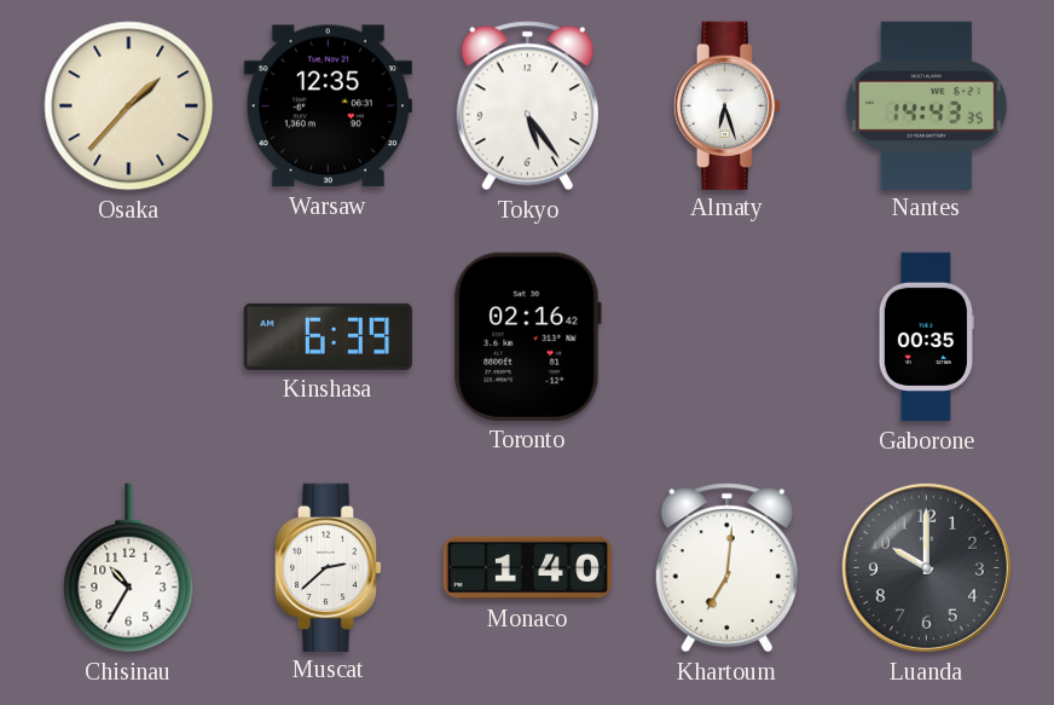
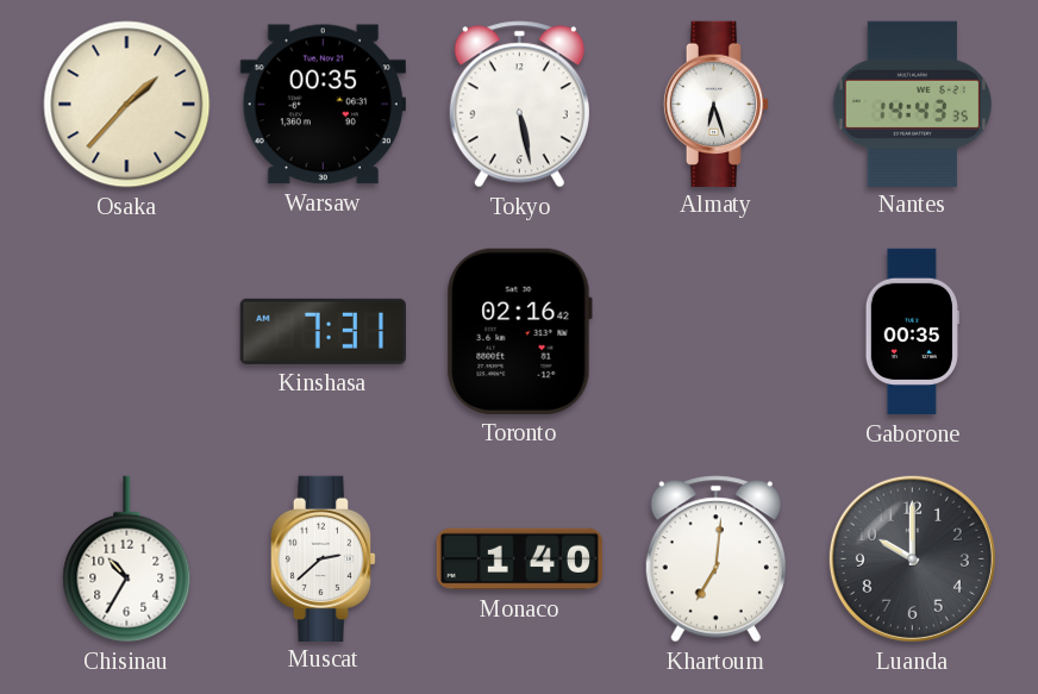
Warsaw: 12:35 -> 00:35 (323, 105)
Tokyo: 5:24 -> 5:28 (519, 105)
Kinshasa: 6:39 -> 7:31 (323, 331)
